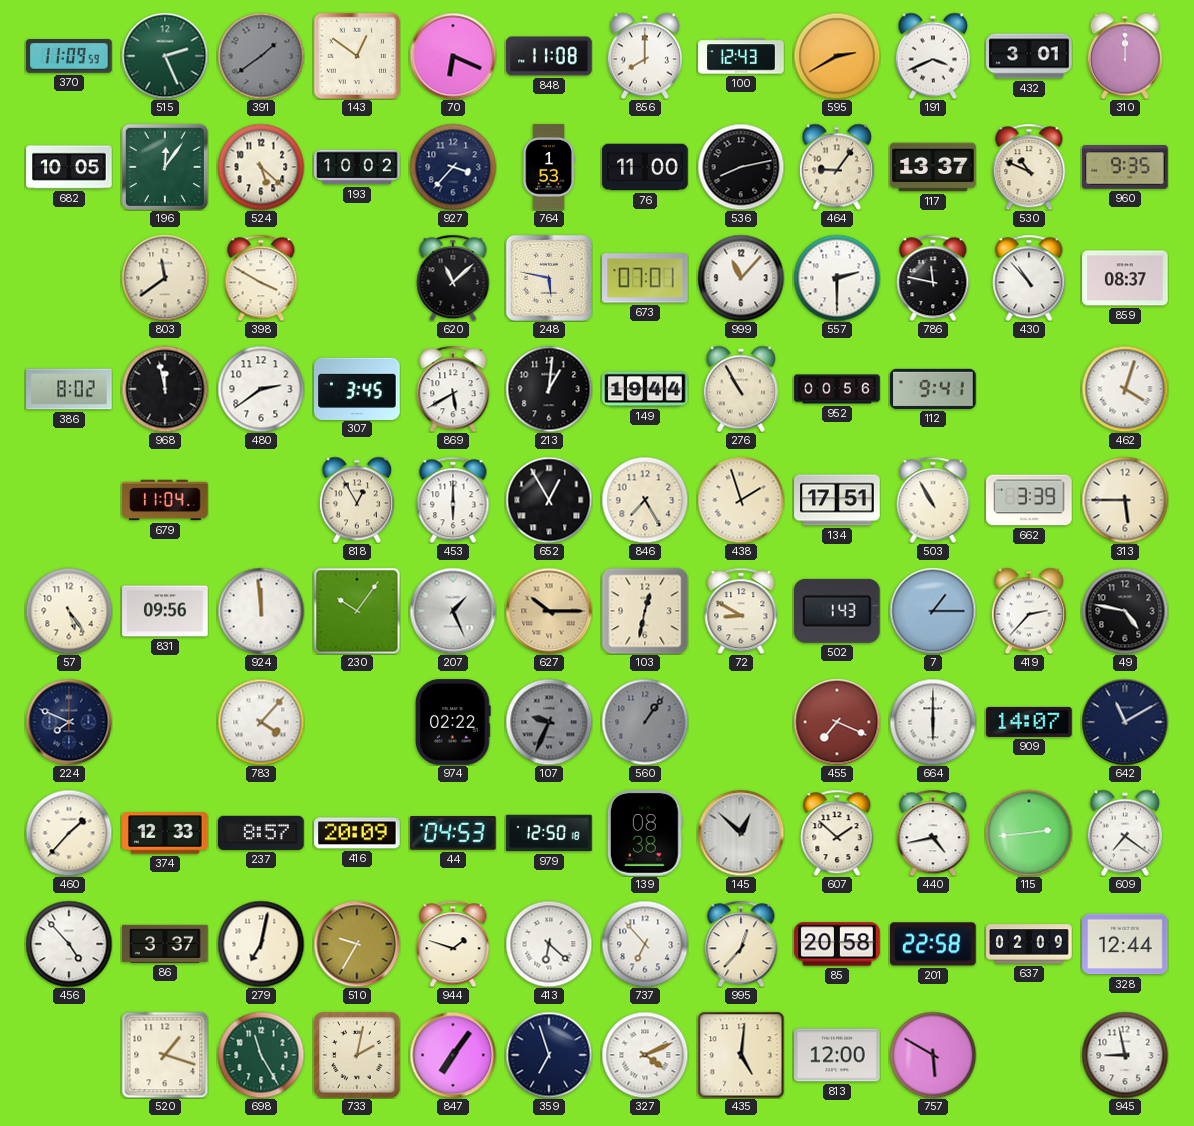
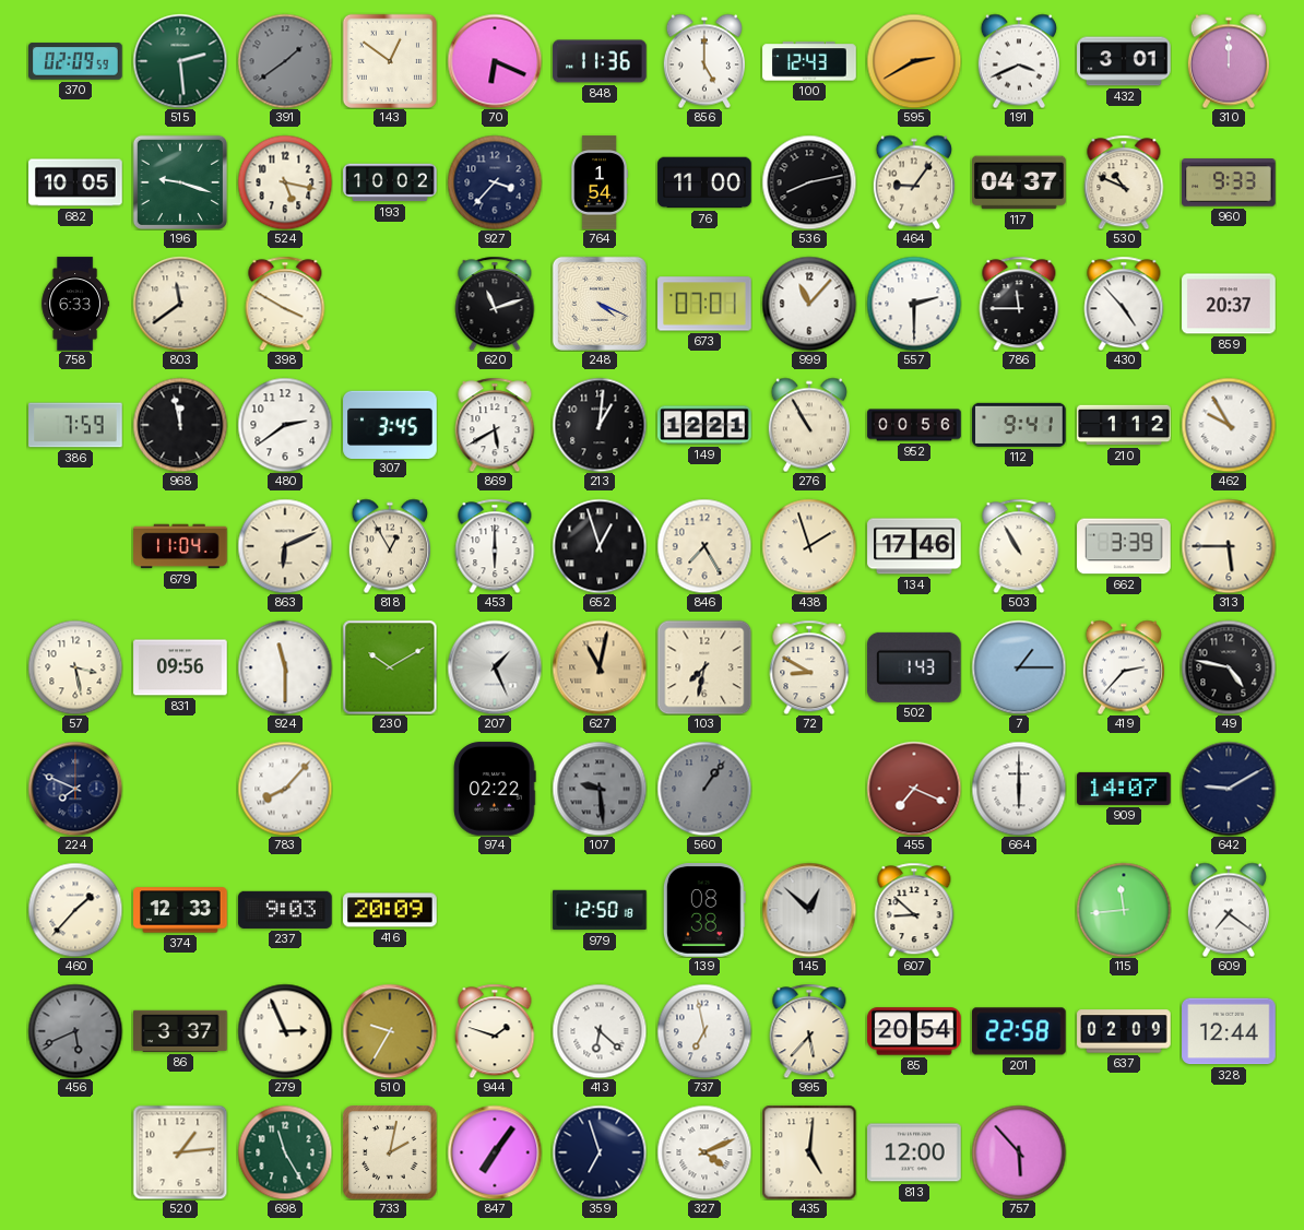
370: 11:09 -> 02:09 (75, 61)
515: 2:26 -> 2:29 (180, 61)
848: 11:08 -> 11:36 (600, 61)
856: 8:00 -> 5:00 (704, 61)
196: 12:06 -> 9:18 (179, 181)
524: 5:22 -> 5:17 (285, 182)
764: 1:53 -> 1:54 (600, 182)
117: 13:37 -> 04:37 (1019, 182)
960: 9:35 -> 9:33 (1229, 182)
758: none -> 6:33 (75, 304)
620: 11:08 -> 11:12 (495, 304)
248: 5:47 -> 4:19 (600, 304)
786: 11:47 -> 11:45 (1019, 304)
430: 10:53 -> 4:53 (1124, 304)
859: 08:37 -> 20:37 (1229, 304)
386: 8:02 -> 7:59 (75, 425)
149: 19:44 -> 12:21 (704, 425)
210: none -> 1:12 (1124, 425)
462: 4:03 -> 9:55 (1229, 425)
863: none -> 6:11 (285, 546)
652: 12:55 -> 12:57 (600, 546)
134: 17:51 -> 17:46 (914, 546)
57: 5:24 -> 3:28 (75, 667)
924: 11:59 -> 11:30 (285, 667)
230: 10:06 -> 10:10 (390, 667)
627: 10:15 -> 11:02 (600, 667)
103: 12:32 -> 7:32 (704, 667)
783: 4:07 -> 8:07 (285, 789)
107: 9:34 -> 9:29 (600, 789)
642: 11:10 -> 9:10 (1229, 789)
237: 8:57 -> 9:03 (285, 910)
44: 04:53 -> none (454, 834)
607: 1:52 -> 8:52 (914, 910)
440: 4:43 -> none (933, 833)
115: 2:44 -> 11:44 (1124, 910)
456: 4:53 -> 5:41 (75, 1031)
456 dial: white -> grey (75, 1031)
279: 7:02 -> 2:56 (285, 1031)
737: 6:53 -> 6:58 (704, 1031)
995: 12:37 -> 5:37 (809, 1031)
85: 20:58 -> 20:54 (914, 1031)
520: 1:18 -> 1:14 (180, 1152)
757: 5:50 -> 5:53 (1019, 1152)
945: 8:58 -> none (1125, 1055)
